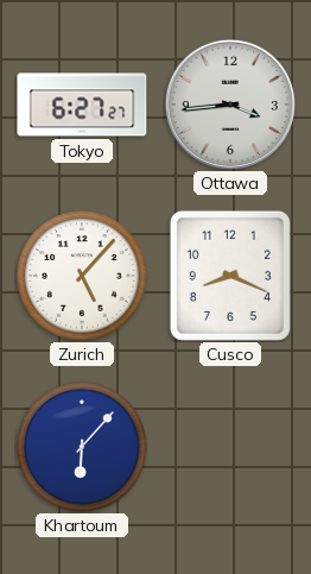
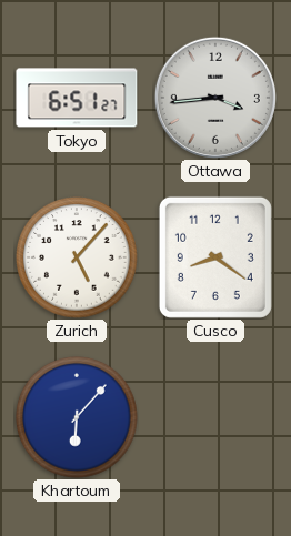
Tokyo: 6:27 -> 6:51 (77, 98)
Cusco: 8:19 -> 8:21 (215, 257)
